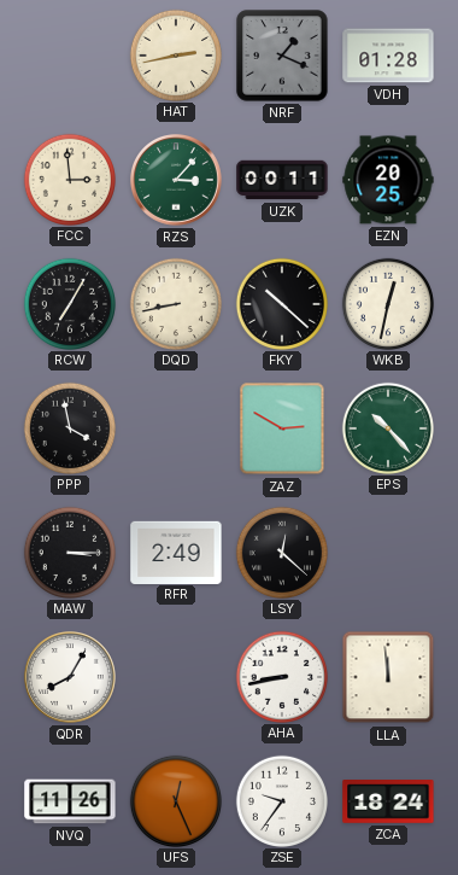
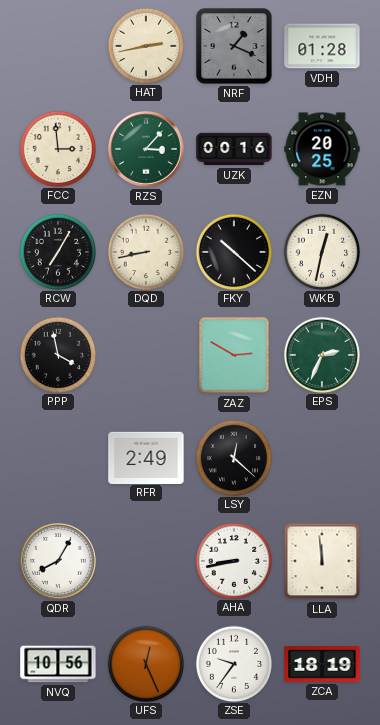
UZK: 00:11 -> 00:16 (234, 149)
EPS: 10:23 -> 2:34 (321, 354)
MAW: 3:15 -> none (69, 552)
NVQ: 11:26 -> 10:56 (58, 664)
ZCA: 18:24 -> 18:19 (322, 664)
